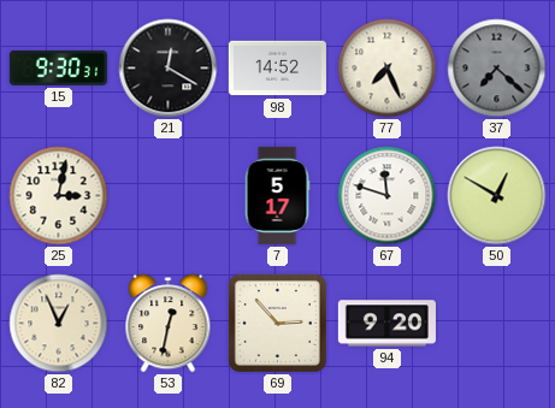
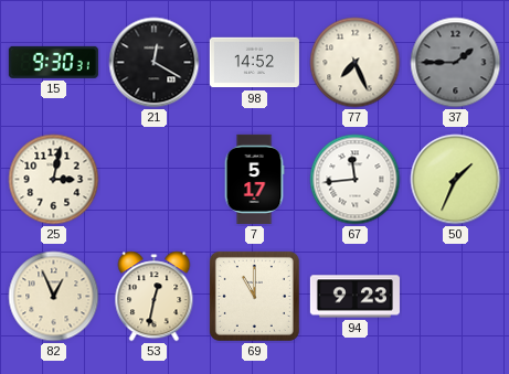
37: 7:22 -> 1:45 (456, 63)
67: 11:48 -> 11:44 (356, 180)
50: 12:50 -> 1:34 (456, 180)
69: 2:53 -> 11:00 (254, 296)
94: 9:20 -> 9:23 (354, 297)
